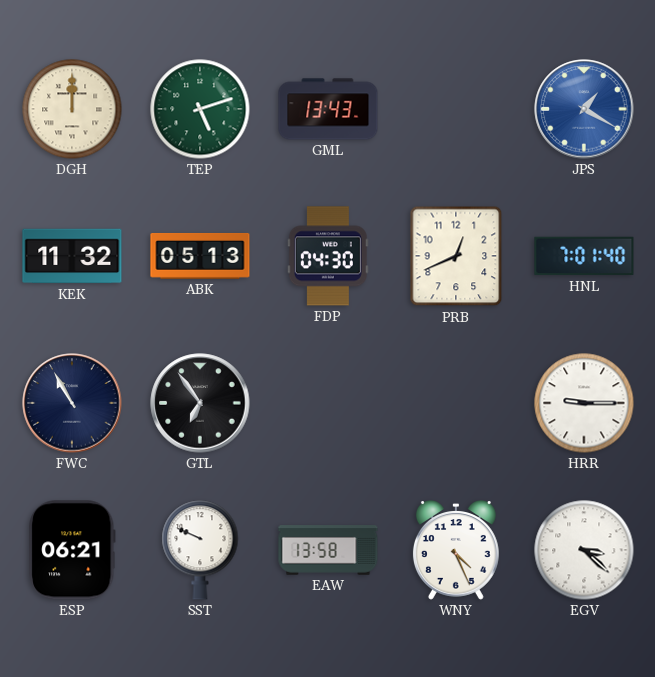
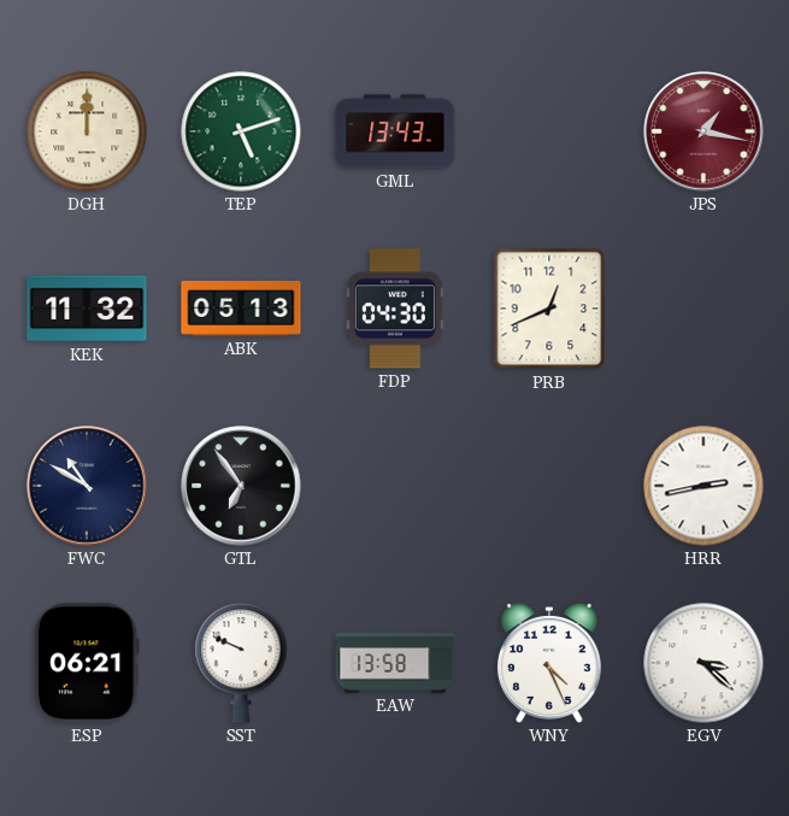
JPS: 1:20 -> 1:17 (703, 131)
JPS dial: blue -> burgundy (703, 131)
HNL: 7:01 -> none (584, 256)
FWC: 10:55 -> 10:50 (87, 486)
HRR: 9:15 -> 2:43 (703, 486)
